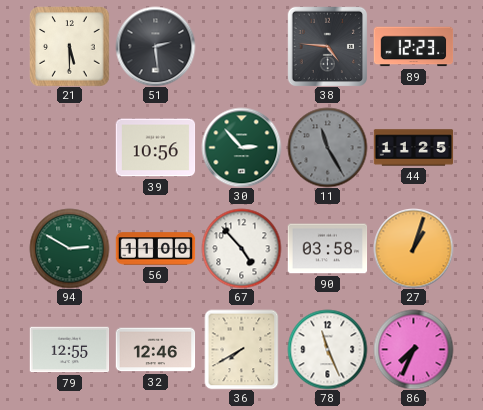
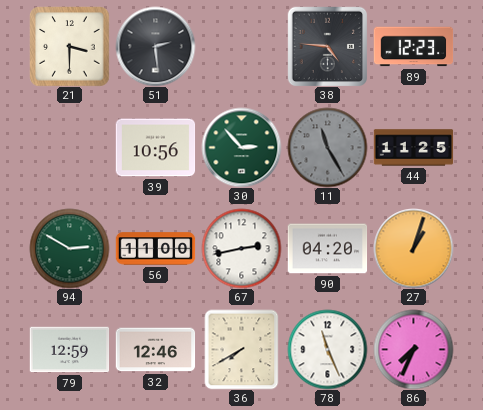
21: 5:30 -> 3:30 (69, 46)
67: 4:53 -> 2:43 (241, 248)
90: 03:58 -> 04:20 (327, 249)
79: 12:55 -> 12:59 (69, 350)
